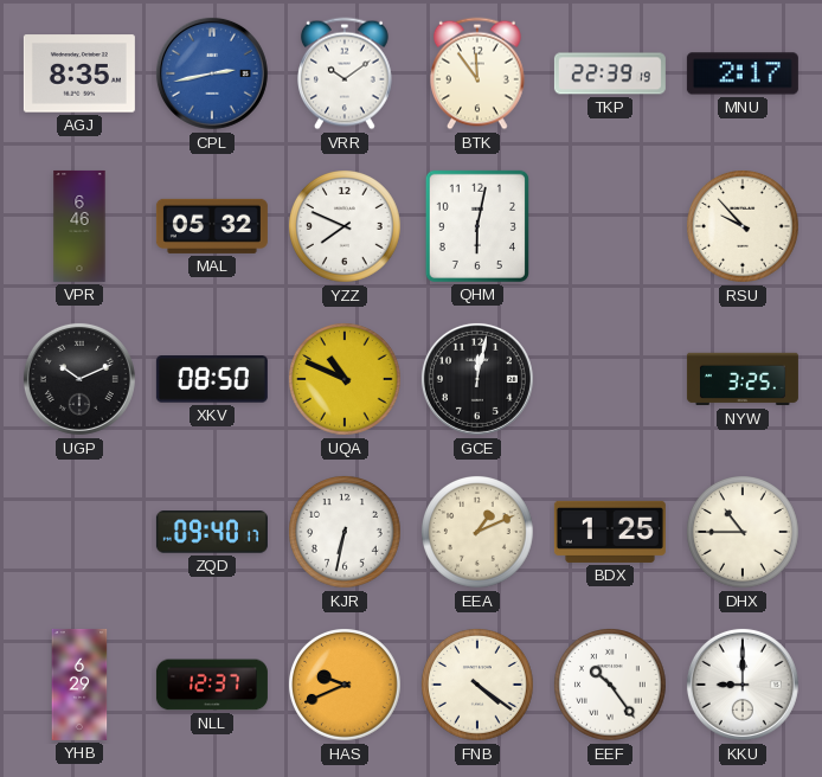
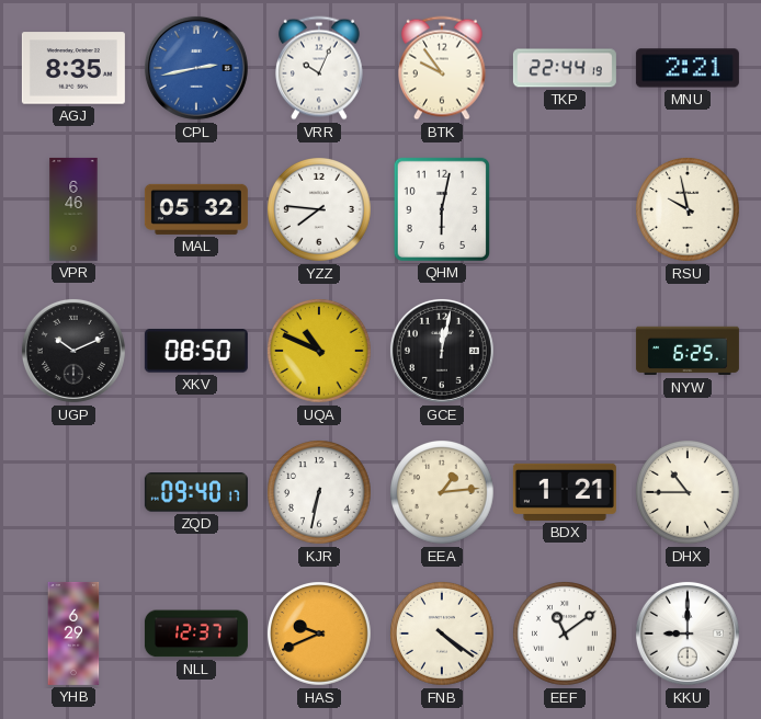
VRR: 10:09 -> 10:04 (320, 68)
BTK: 11:54 -> 9:54 (443, 68)
TKP: 22:39 -> 22:44 (565, 68)
MNU: 2:17 -> 2:21 (688, 68)
YZZ: 7:49 -> 7:46 (320, 210)
RSU: 9:53 -> 9:58 (689, 210)
NYW: 3:25 -> 6:25 (688, 351)
EEA: 1:11 -> 1:14 (443, 493)
BDX: 1:25 -> 1:21 (565, 492)
EEF: 10:24 -> 11:09 (566, 635)
